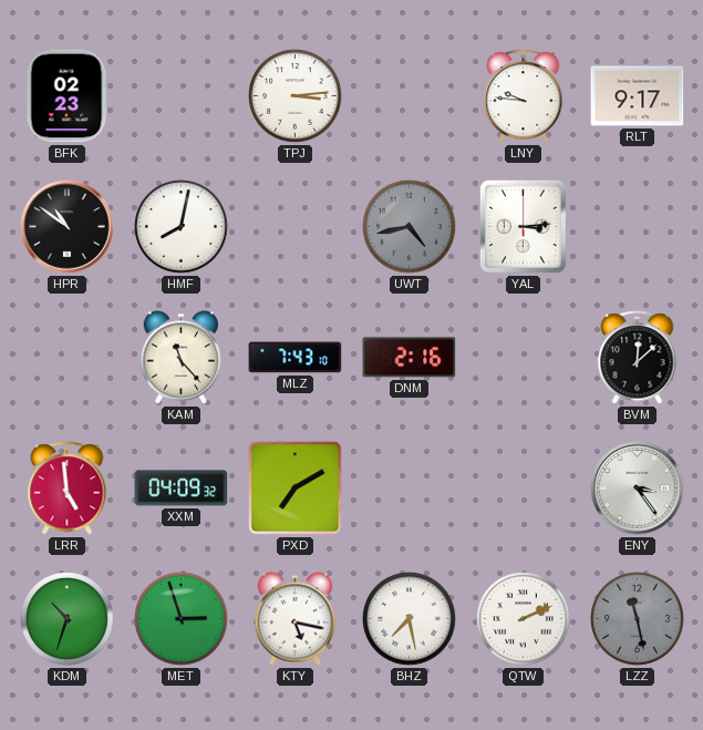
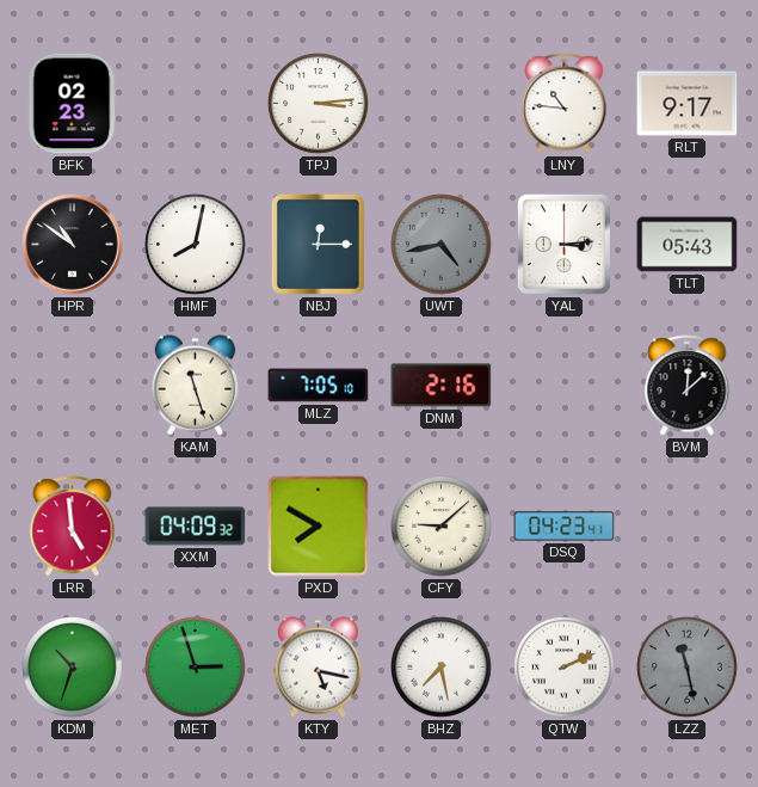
LNY: 9:46 -> 10:46 (565, 104)
NBJ: none -> 12:15 (318, 244)
TLT: none -> 05:43 (688, 245)
KAM: 11:23 -> 11:27 (196, 386)
MLZ: 7:43 -> 7:05 (319, 386)
PXD: 7:10 -> 7:50 (319, 527)
CFY: none -> 9:08 (442, 527)
DSQ: none -> 04:23 (565, 527)
ENY: 3:24 -> none (638, 489)
